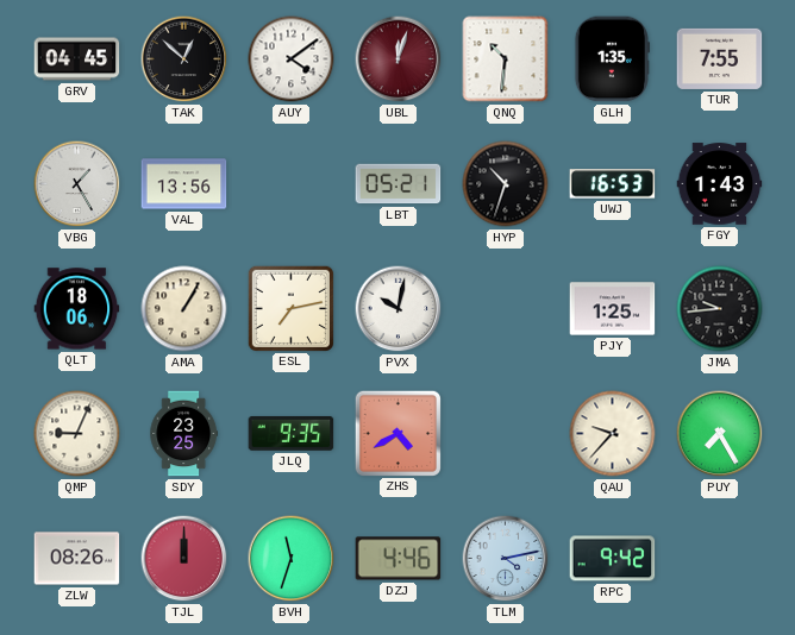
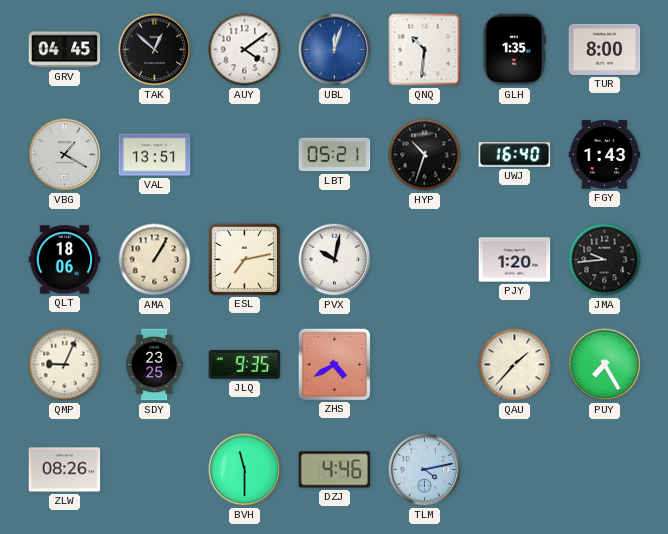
UBL dial: burgundy -> blue (335, 50)
TUR: 7:55 -> 8:00 (605, 49)
VBG: 1:25 -> 1:20 (65, 155)
VAL: 13:56 -> 13:51 (155, 155)
UWJ: 16:53 -> 16:40 (515, 155)
PJY: 1:25 -> 1:20 (515, 260)
QAU: 9:37 -> 1:37 (515, 365)
TJL: 12:00 -> none (184, 559)
BVH: 11:33 -> 11:30 (245, 470)
RPC: 9:42 -> none (613, 559)
